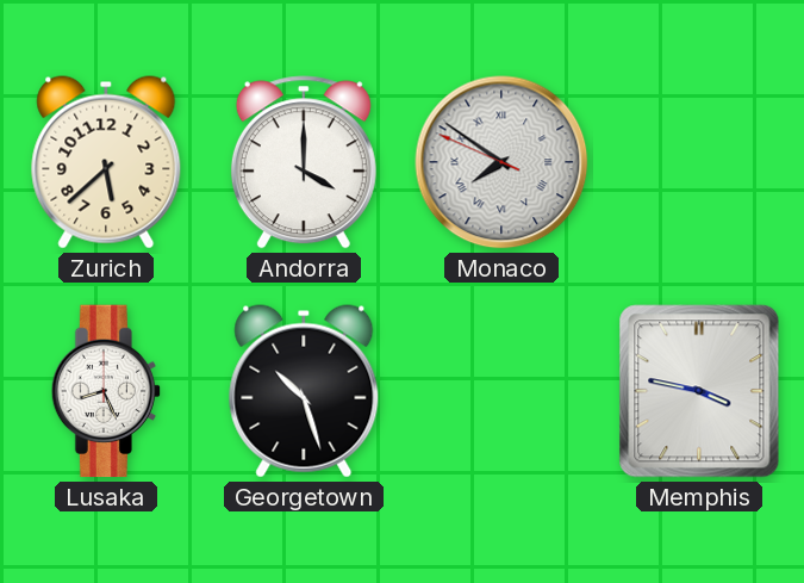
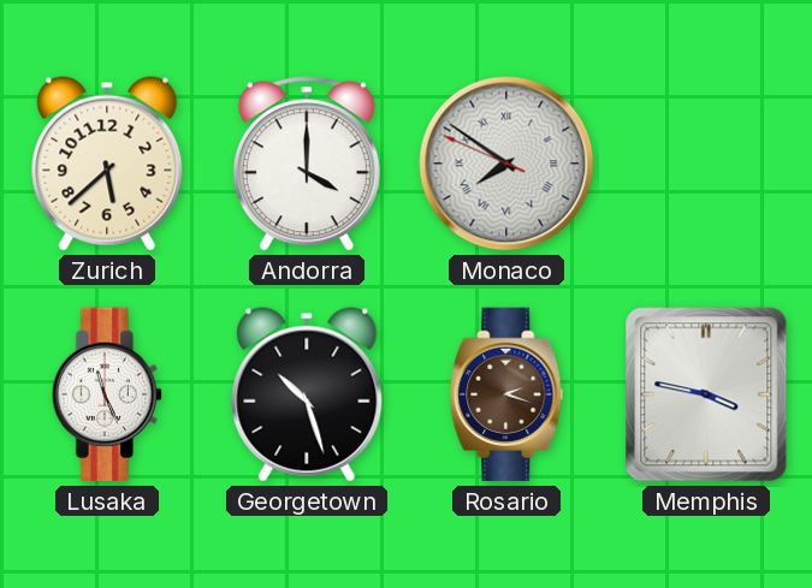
Lusaka: 8:26 -> 11:26 (106, 394)
Rosario: none -> 2:18 (506, 394)
